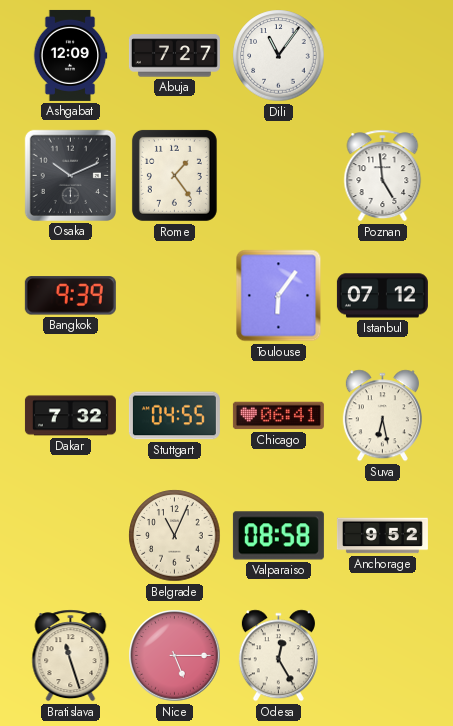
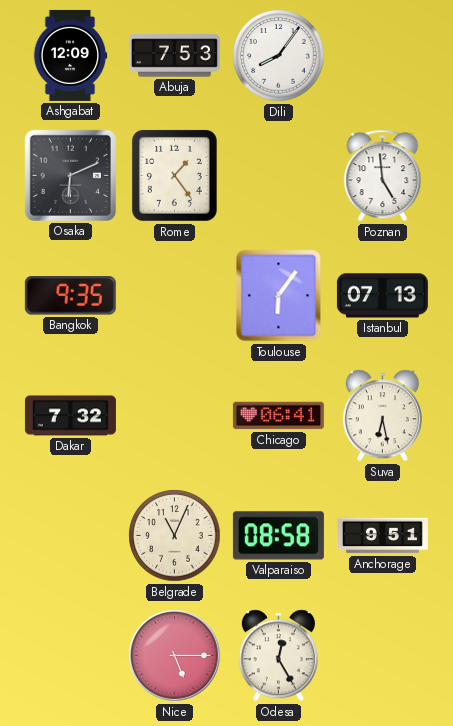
Abuja: 7:27 -> 7:53 (174, 56)
Dili: 11:06 -> 8:06 (279, 56)
Osaka: 10:11 -> 6:11 (70, 175)
Bangkok: 9:39 -> 9:35 (70, 296)
Istanbul: 07:12 -> 07:13 (382, 296)
Stuttgart: 04:55 -> none (174, 416)
Anchorage: 9:52 -> 9:51 (382, 536)
Bratislava: 11:27 -> none (71, 656)
